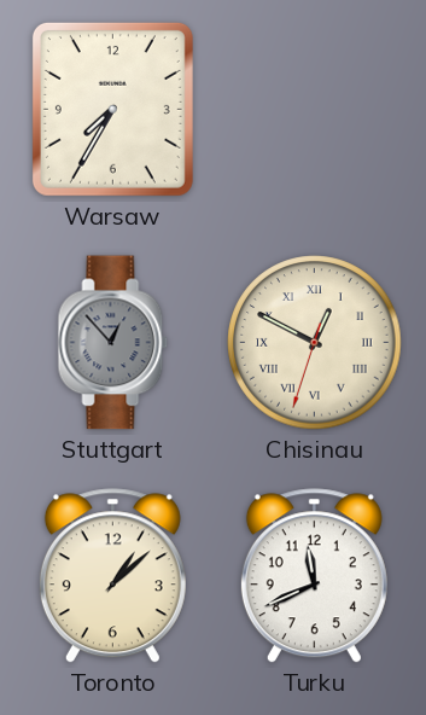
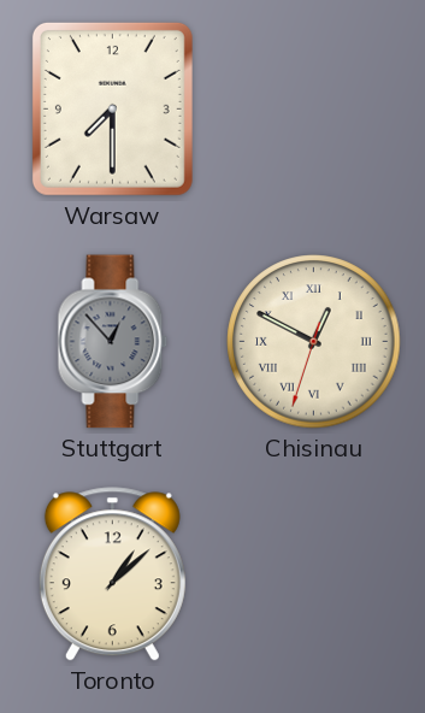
Warsaw: 7:35 -> 7:30 (112, 108)
Turku: 11:41 -> none (314, 576)
